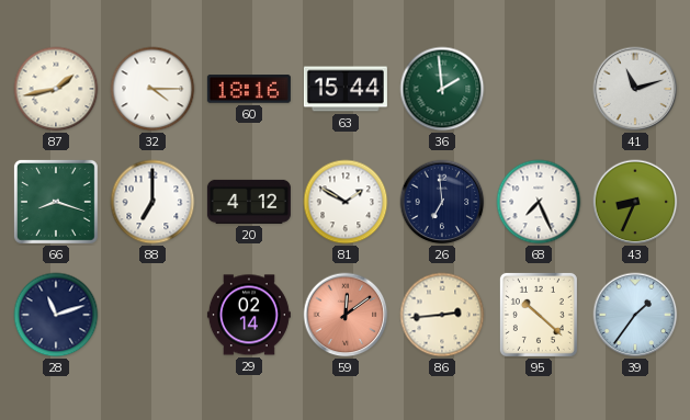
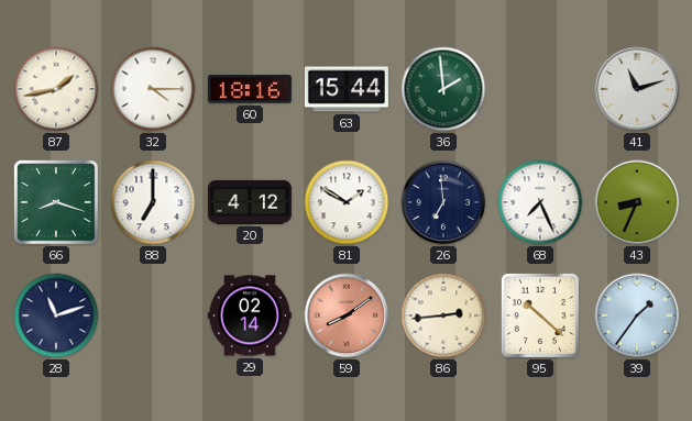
59: 12:09 -> 8:09 (347, 315)
